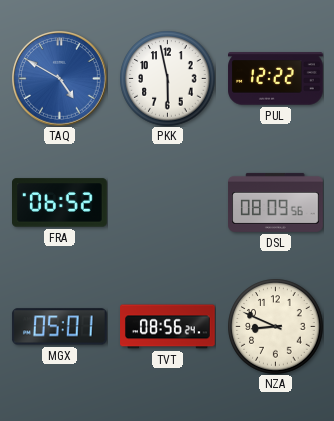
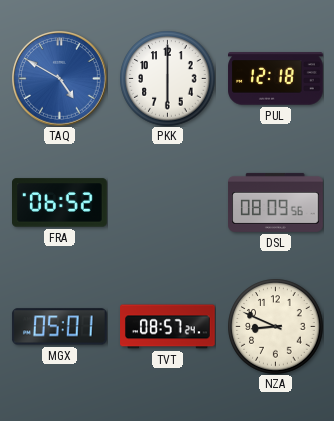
PKK: 5:58 -> 6:00 (167, 78)
PUL: 12:22 -> 12:18 (276, 79)
TVT: 08:56 -> 08:57 (168, 327)
